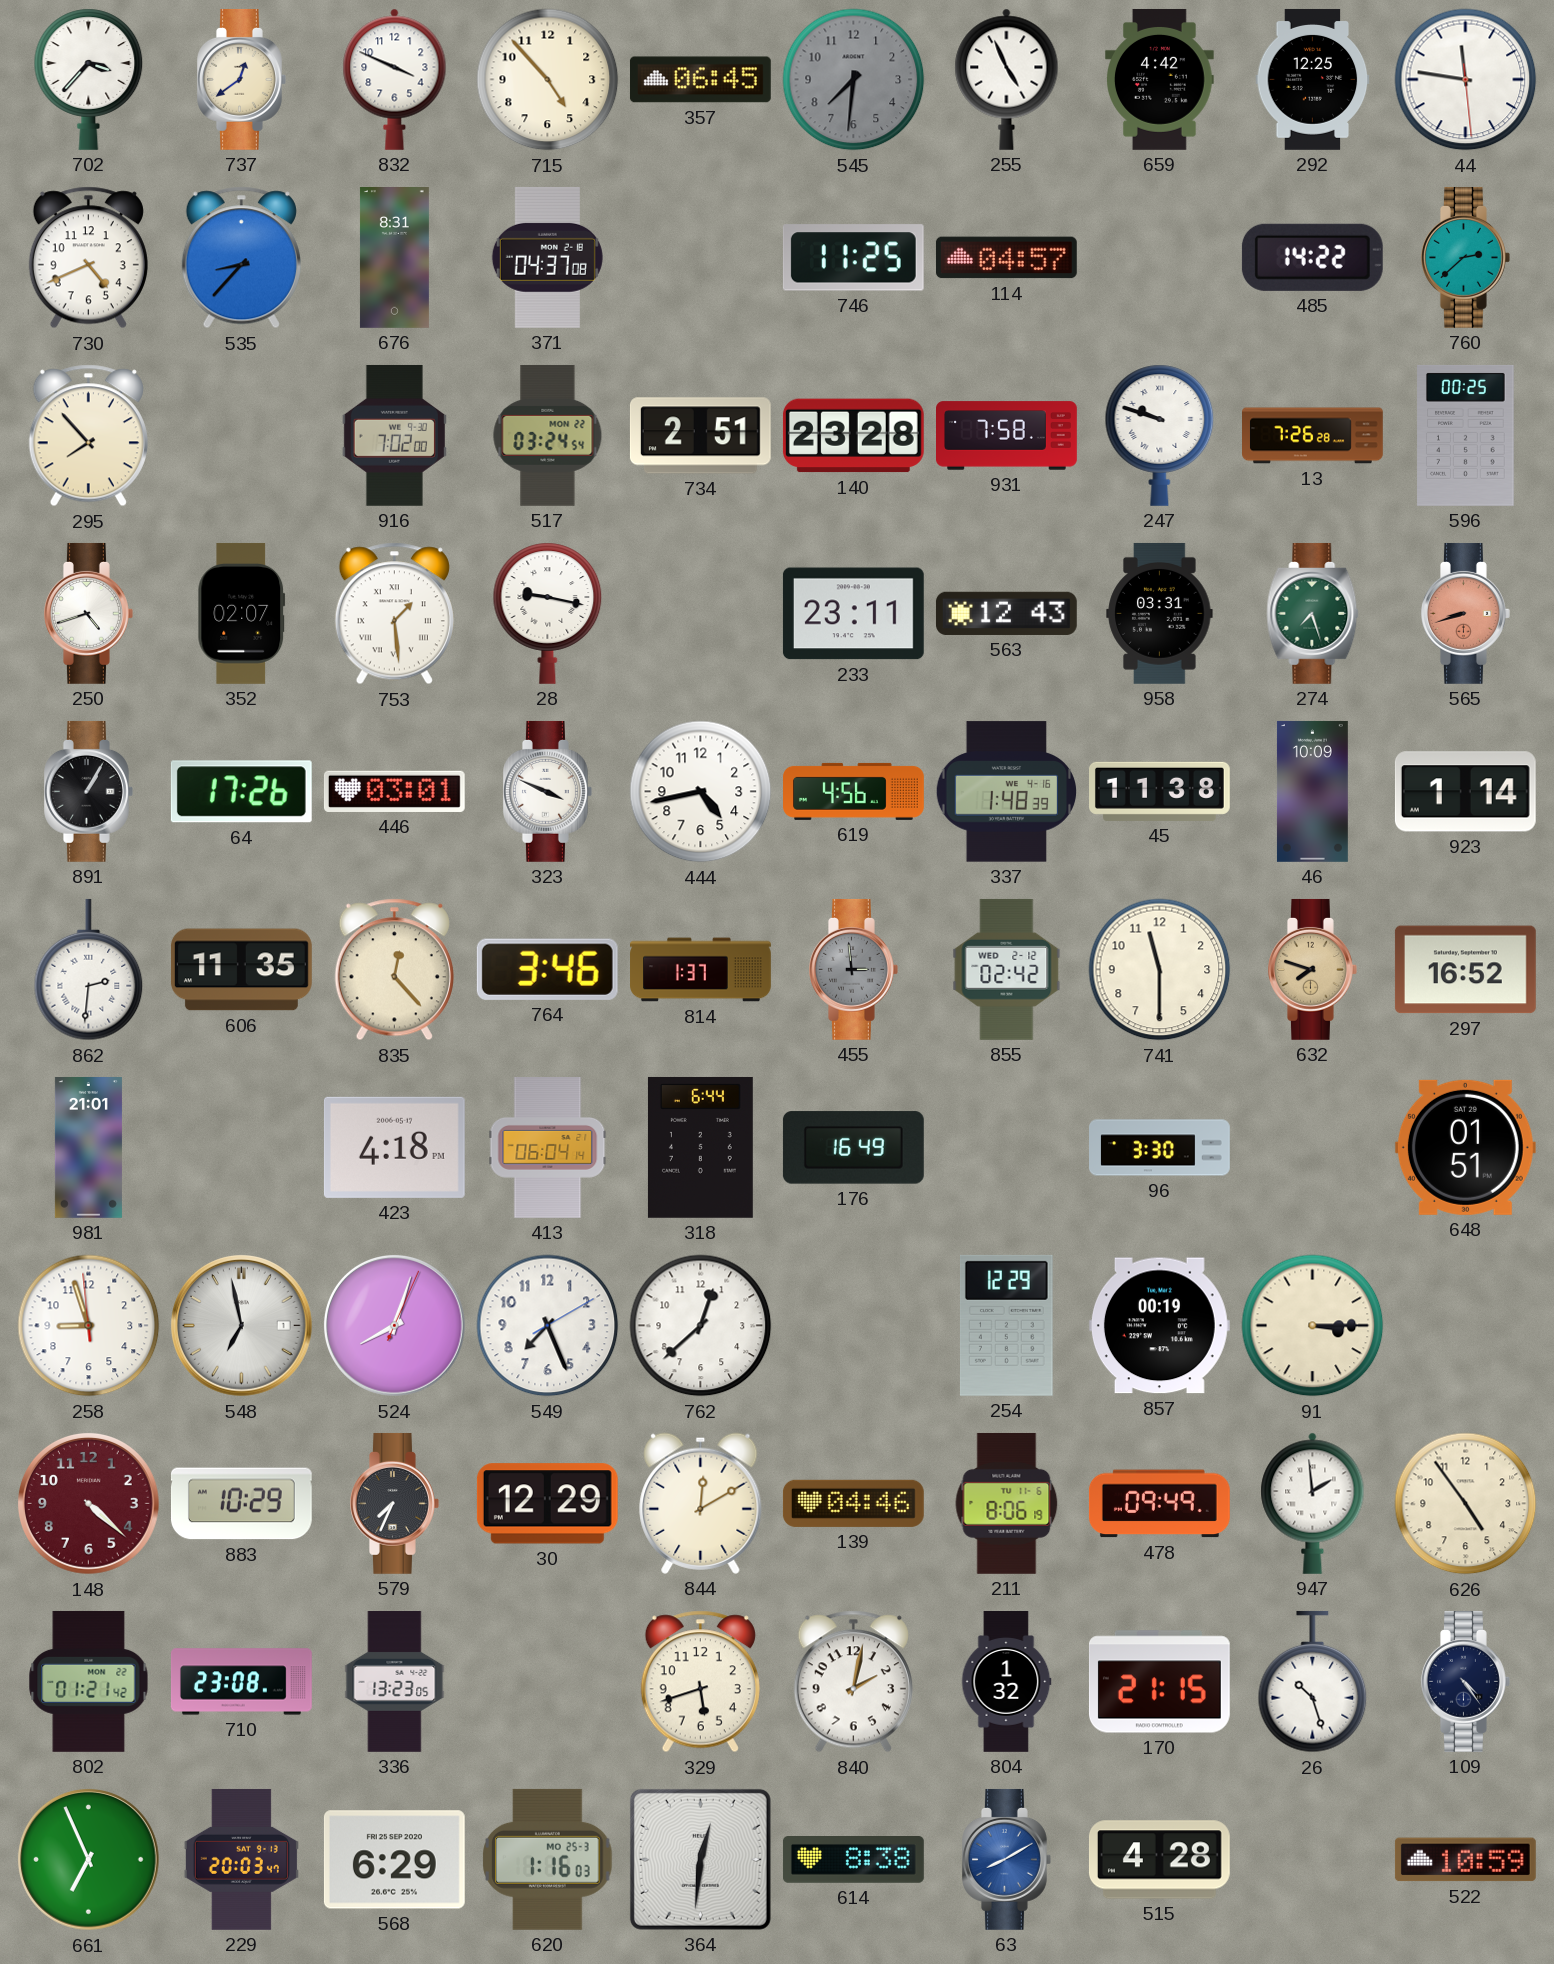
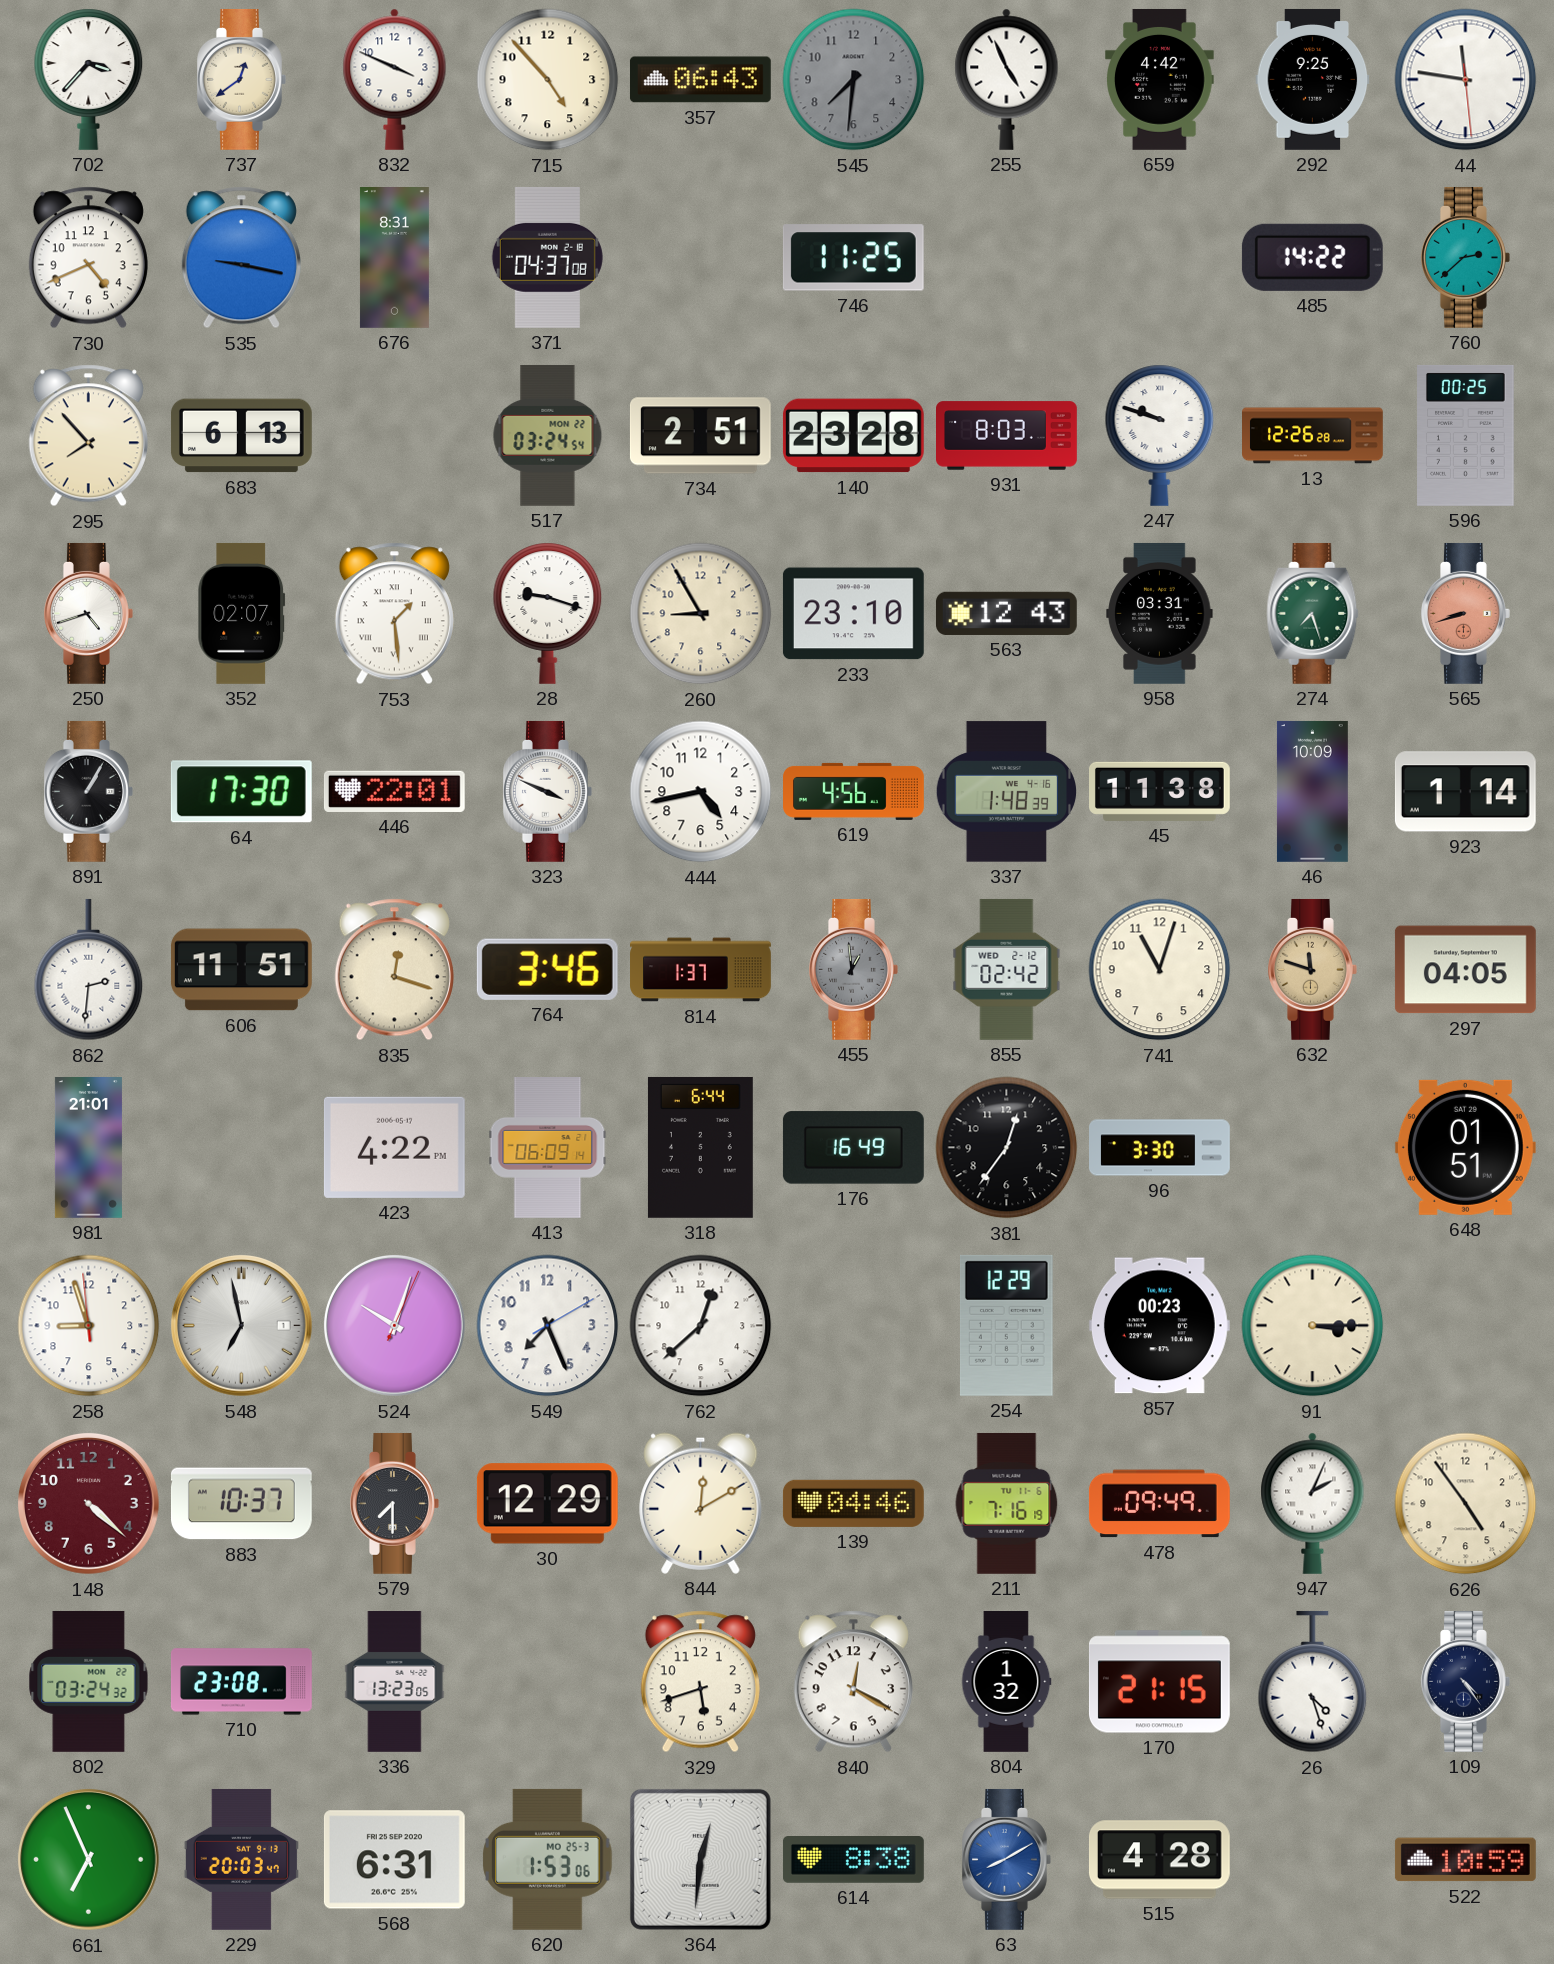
357: 06:45 -> 06:43 (700, 80)
292: 12:25 -> 9:25 (1313, 79)
535: 8:37 -> 9:17 (241, 258)
114: 04:57 -> none (1006, 258)
683: none -> 6:13 (241, 436)
916: 7:02 -> none (394, 435)
931: 7:58 -> 8:03 (1007, 436)
13: 7:26 -> 12:26 (1313, 436)
28: 9:17 -> 9:18 (548, 613)
260: none -> 8:55 (701, 614)
233: 23:11 -> 23:10 (853, 614)
64: 17:26 -> 17:30 (241, 792)
446: 03:01 -> 22:01 (394, 791)
606: 11:35 -> 11:51 (241, 970)
835: 12:23 -> 12:18 (394, 970)
455: 2:59 -> 12:59 (854, 969)
741: 11:30 -> 11:03 (1160, 970)
632: 7:48 -> 11:48 (1313, 969)
297: 16:52 -> 04:05 (1465, 970)
423: 4:18 -> 4:22 (394, 1147)
413: 06:04 -> 06:09 (548, 1148)
381: none -> 12:36 (1007, 1148)
524: 8:03 -> 10:03 (394, 1325)
857: 00:19 -> 00:23 (1159, 1326)
883: 10:29 -> 10:37 (241, 1504)
579: 7:34 -> 7:30 (395, 1503)
211: 8:06 -> 7:16 (1007, 1503)
947: 1:59 -> 2:04 (1313, 1503)
802: 01:21 -> 03:24 (89, 1681)
840: 2:02 -> 12:20 (853, 1682)
26: 10:27 -> 4:27 (1313, 1682)
568: 6:29 -> 6:31 (394, 1860)
620: 1:16 -> 1:53 (548, 1859)
